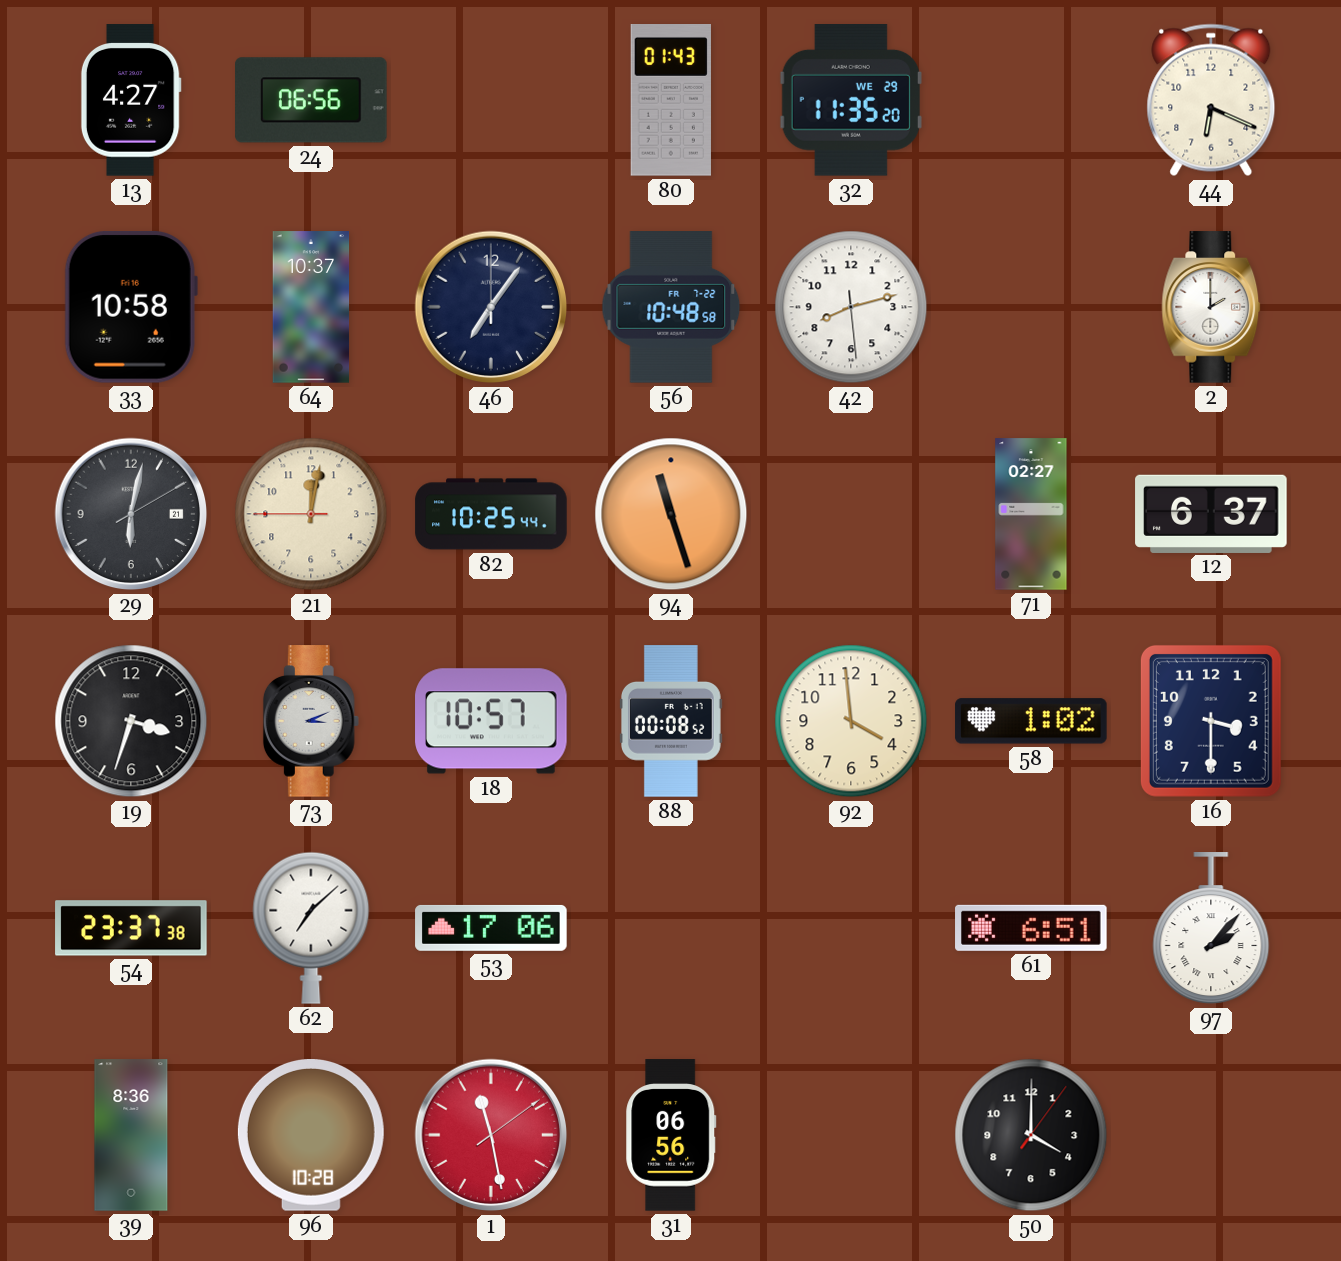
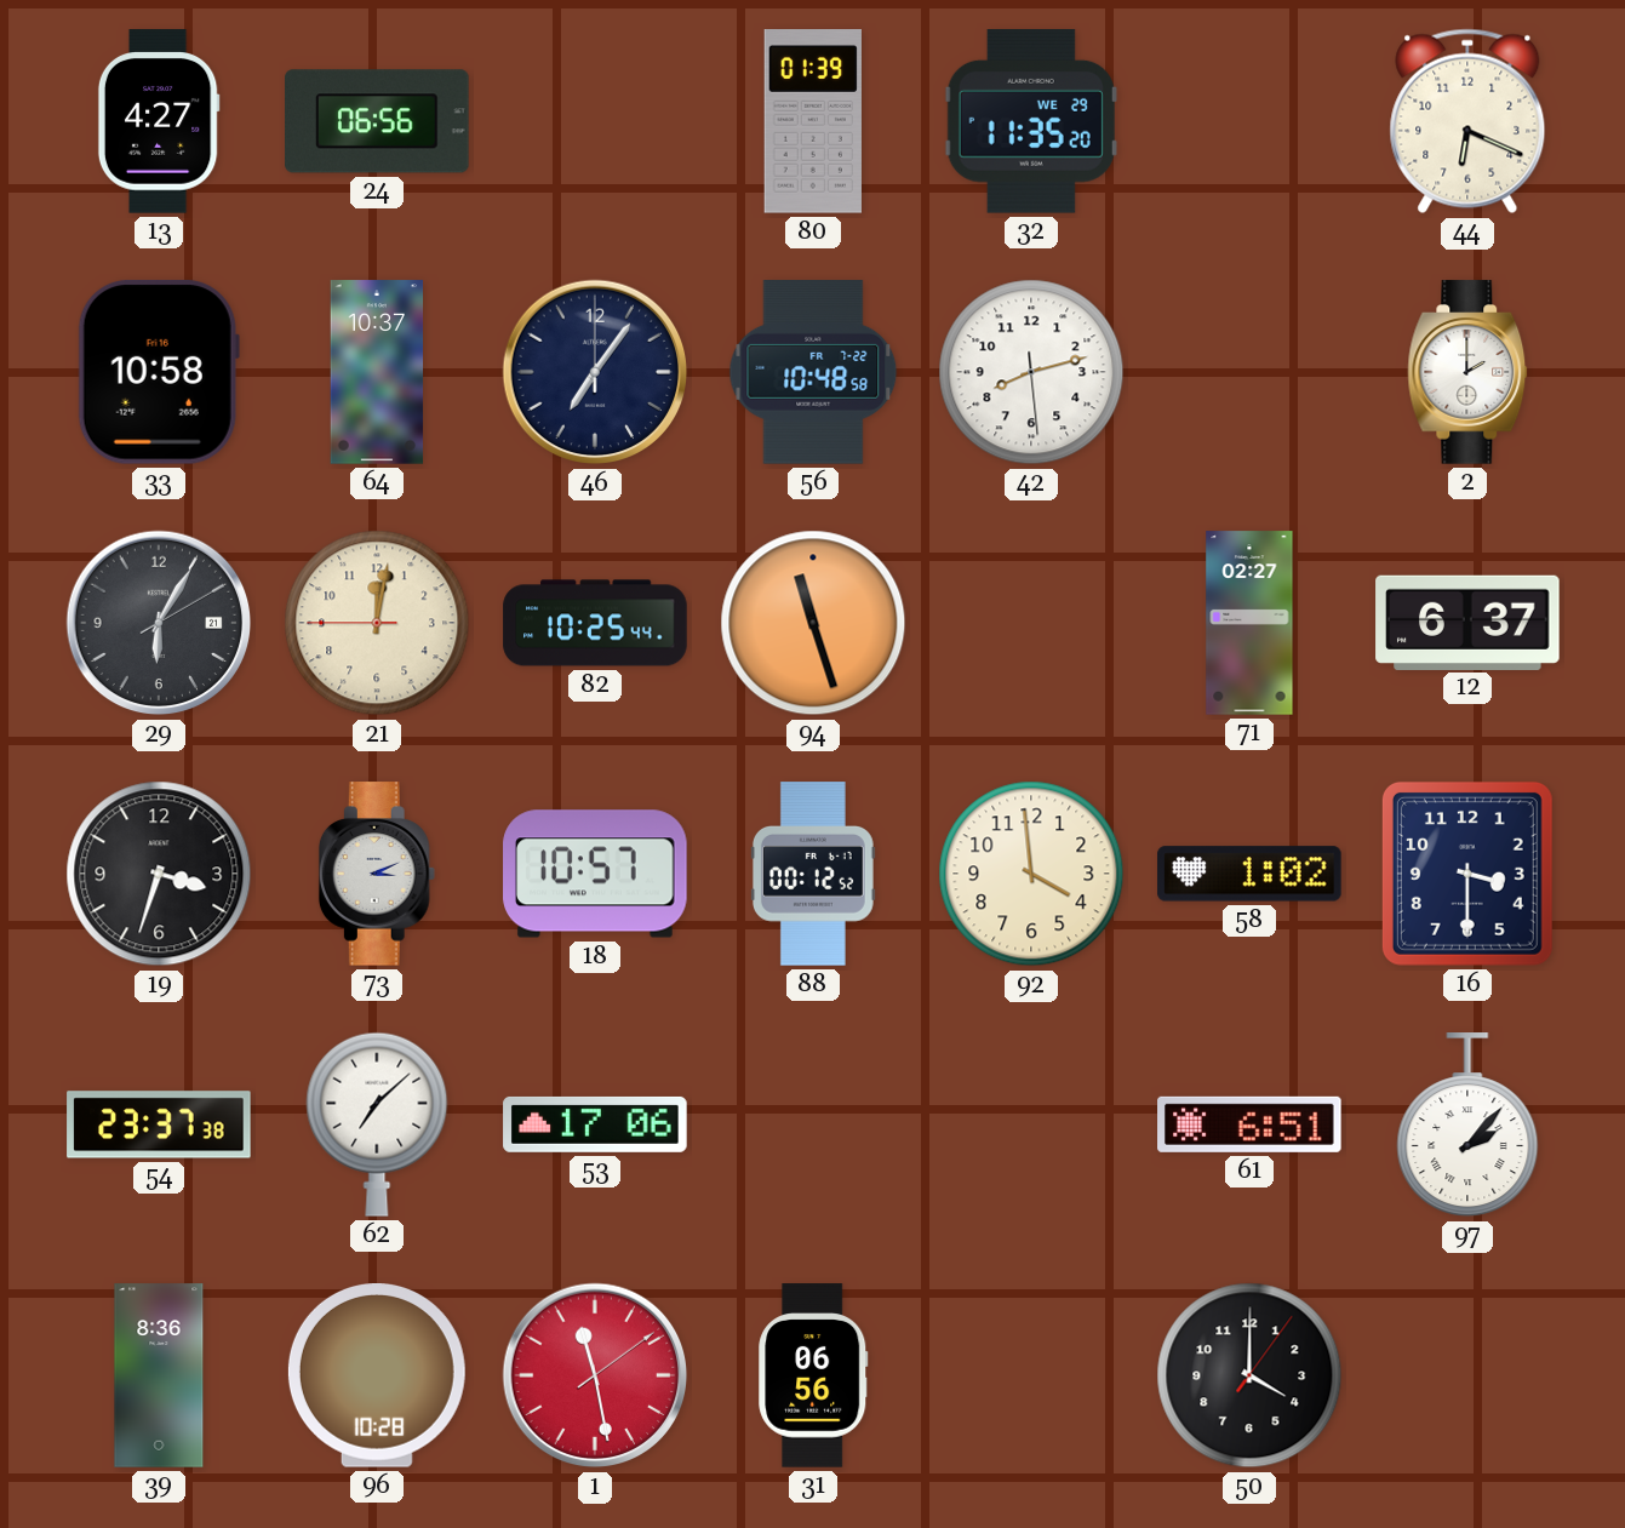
80: 01:43 -> 01:39 (813, 122)
29: 6:02 -> 6:05 (159, 623)
88: 00:08 -> 00:12 (813, 874)
